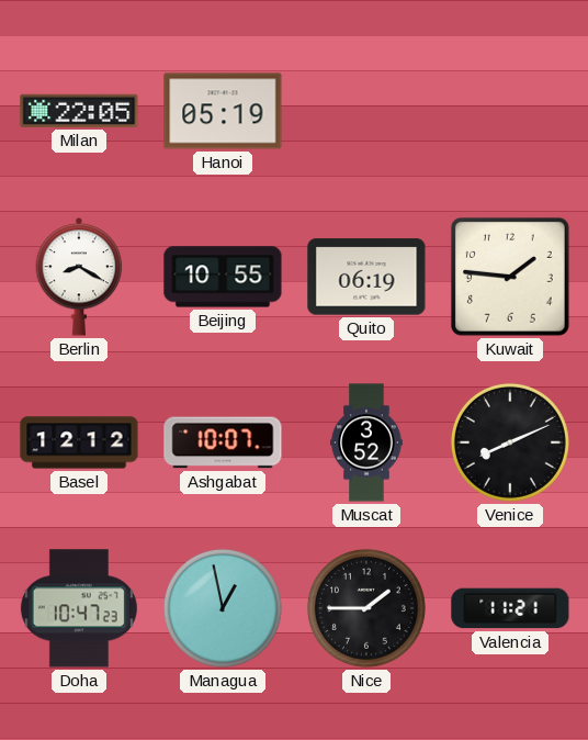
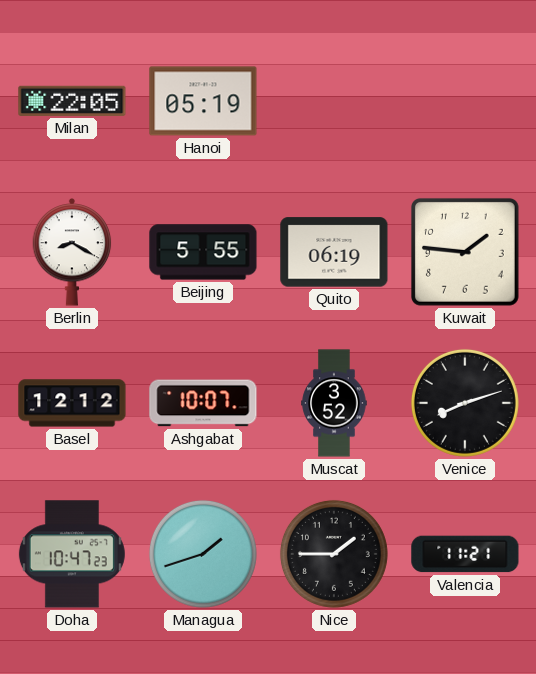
Beijing: 10:55 -> 5:55 (203, 252)
Venice: 8:11 -> 8:12 (465, 403)
Managua: 12:58 -> 1:42 (203, 554)
